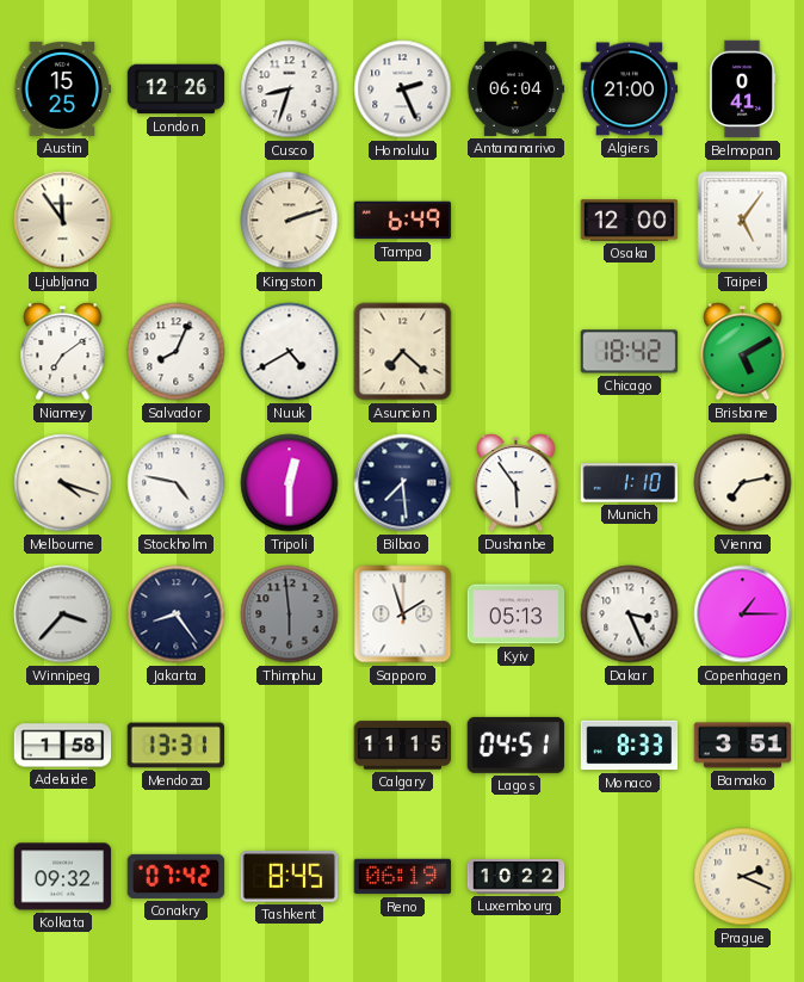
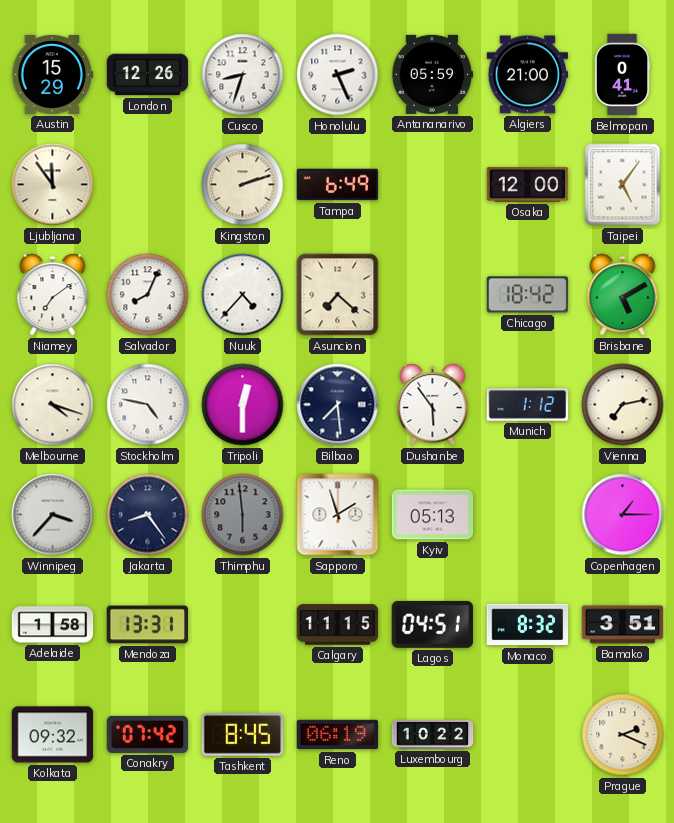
Austin: 15:25 -> 15:29 (53, 74)
Antananarivo: 06:04 -> 05:59 (432, 74)
Nuuk: 4:40 -> 4:37 (243, 295)
Munich: 1:10 -> 1:12 (528, 405)
Dakar: 3:26 -> none (630, 614)
Monaco: 8:33 -> 8:32 (528, 625)
